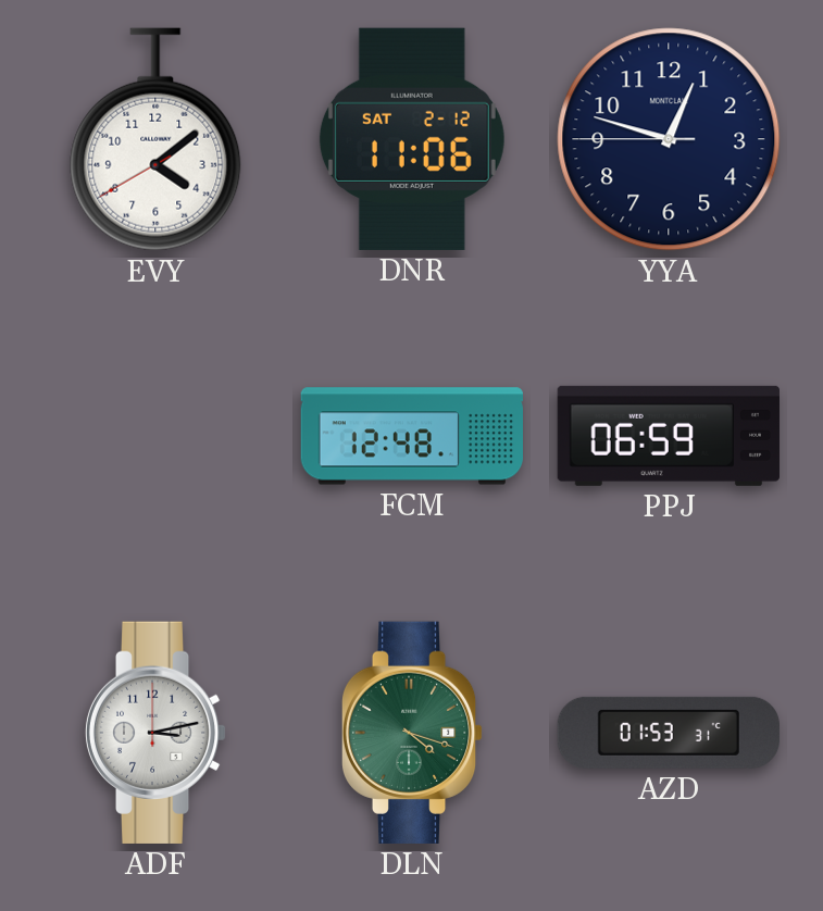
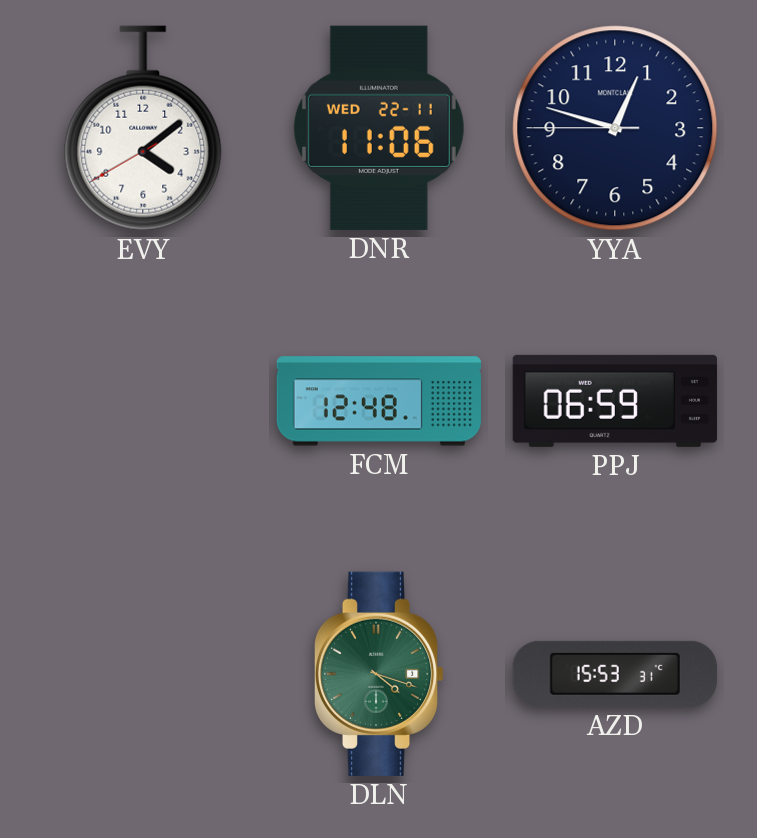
DNR date: SAT 2-12 -> WED 22-11 (379, 128)
ADF: 3:13 -> none (155, 733)
AZD: 01:53 -> 15:53 (615, 674)
